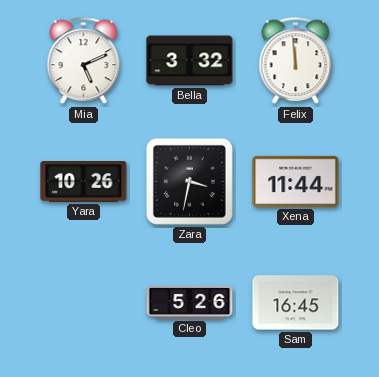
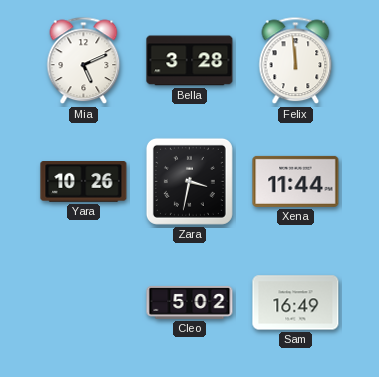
Bella: 3:32 -> 3:28 (190, 61)
Cleo: 5:26 -> 5:02 (190, 302)
Sam: 16:45 -> 16:49 (296, 303)
